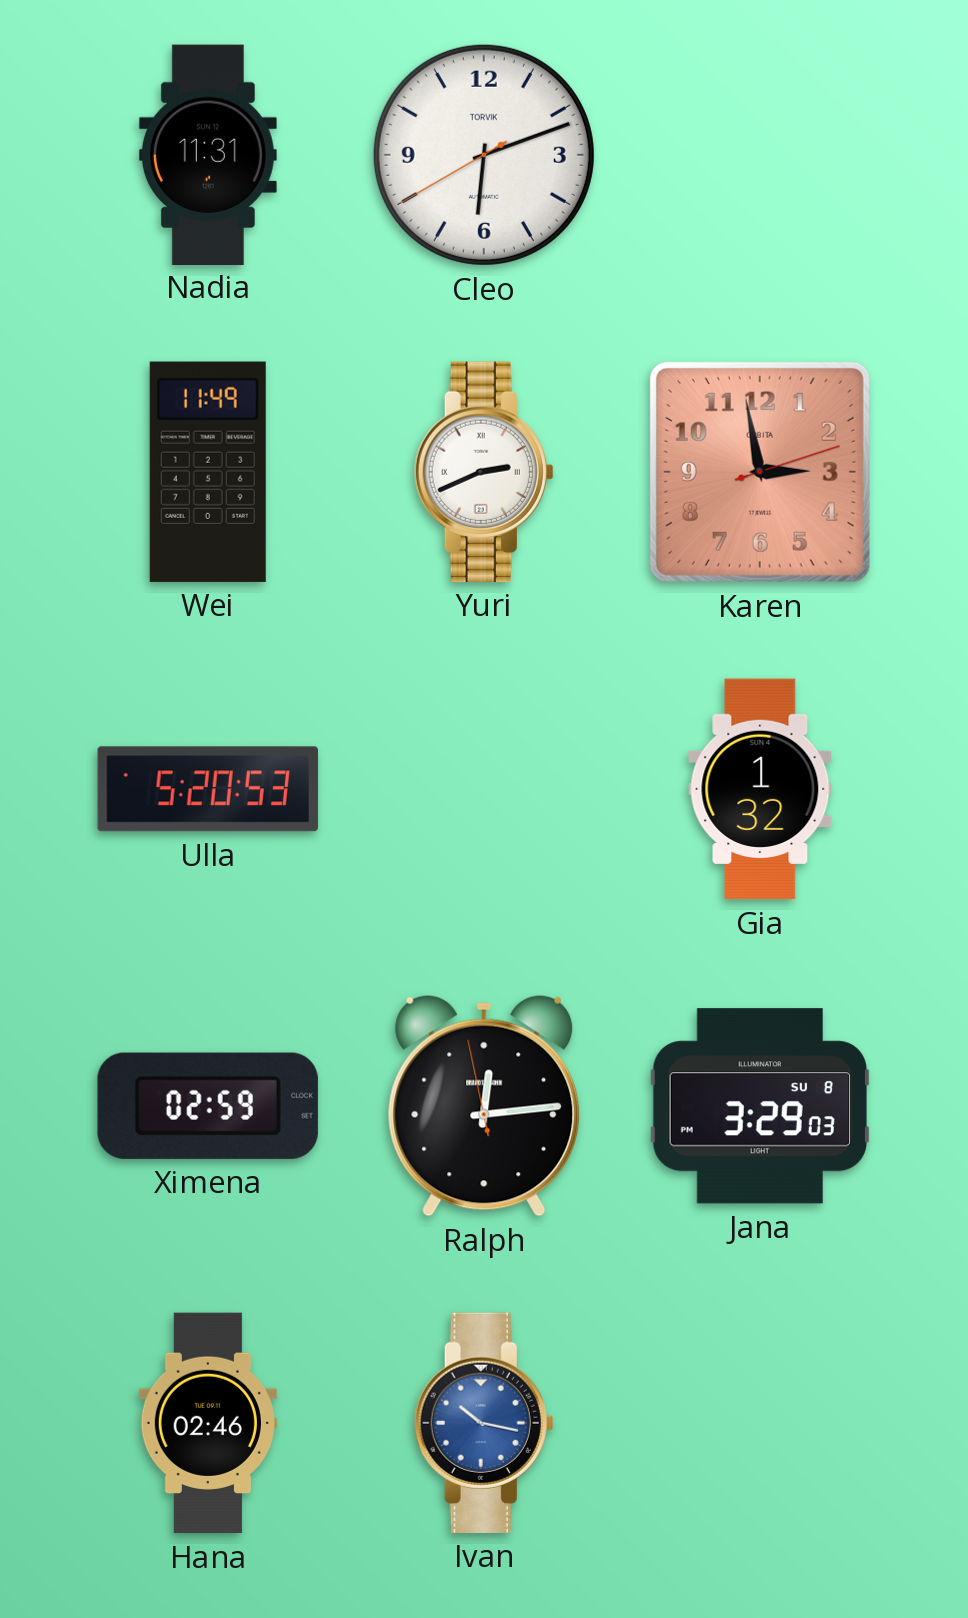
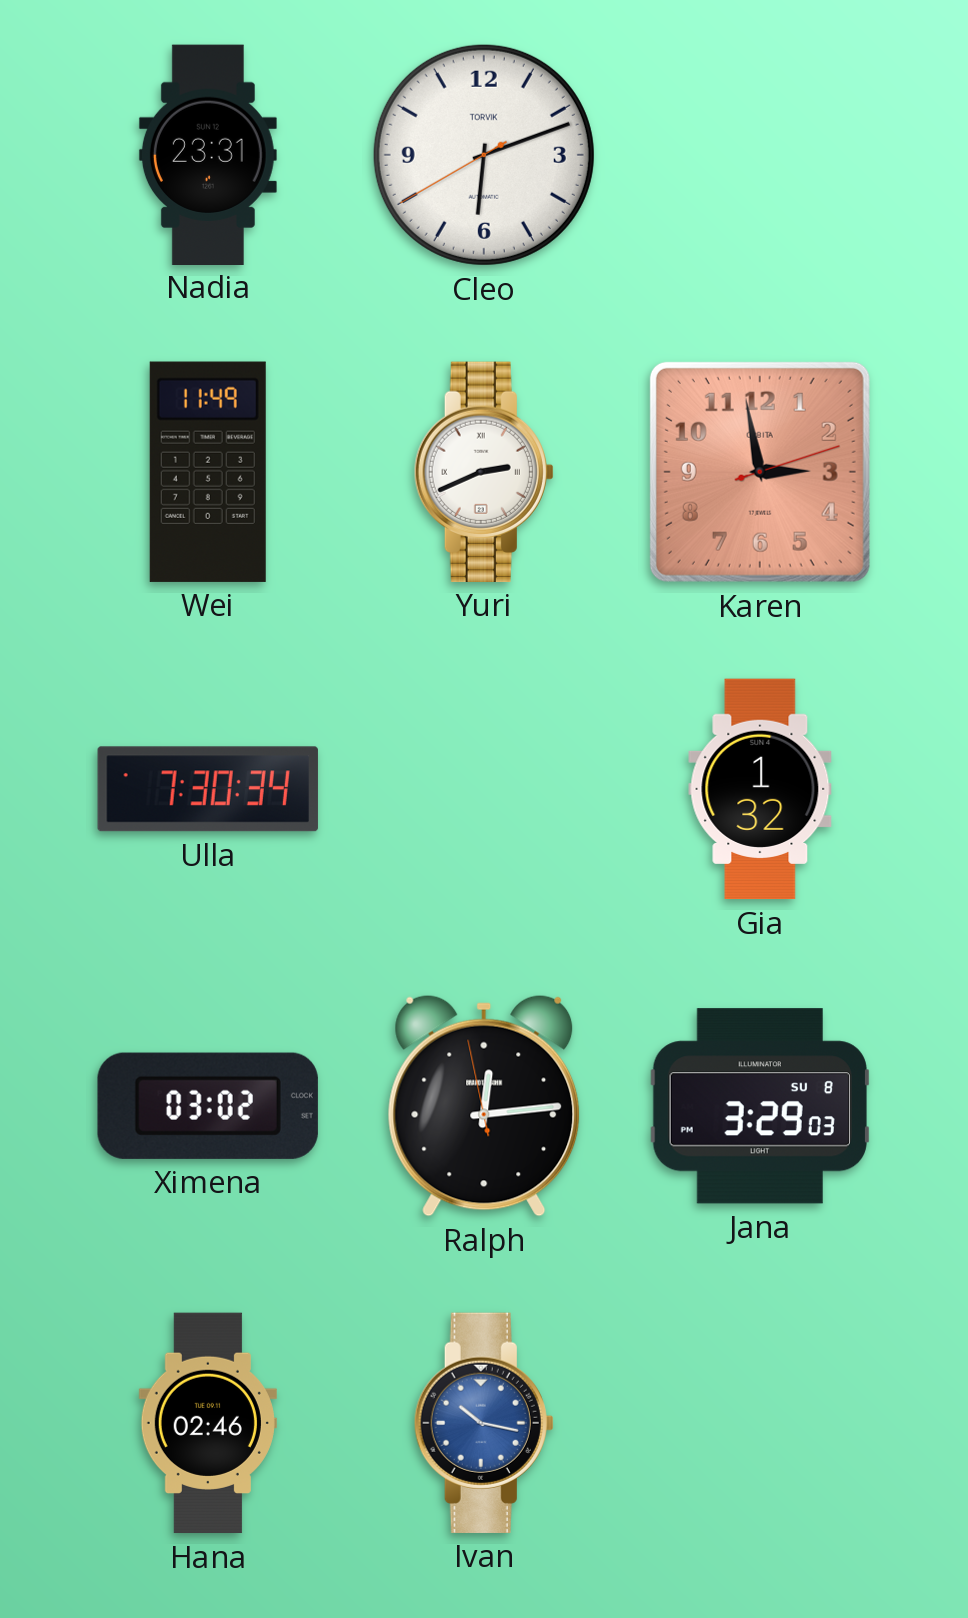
Nadia: 11:31 -> 23:31 (208, 154)
Ulla: 5:20 -> 7:30 (208, 789)
Ximena: 02:59 -> 03:02 (208, 1106)
